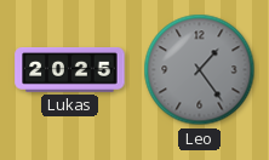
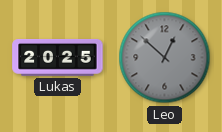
Leo: 1:24 -> 12:52 (165, 58)
